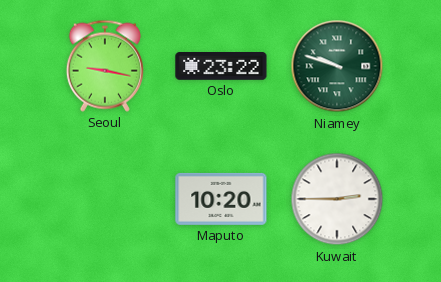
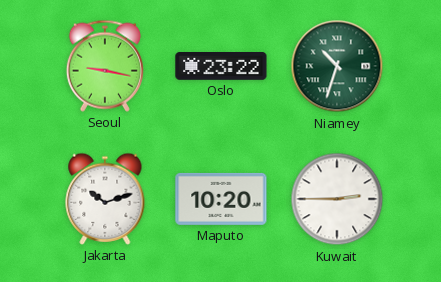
Niamey: 9:48 -> 10:33 (337, 66)
Jakarta: none -> 10:12 (105, 199)
